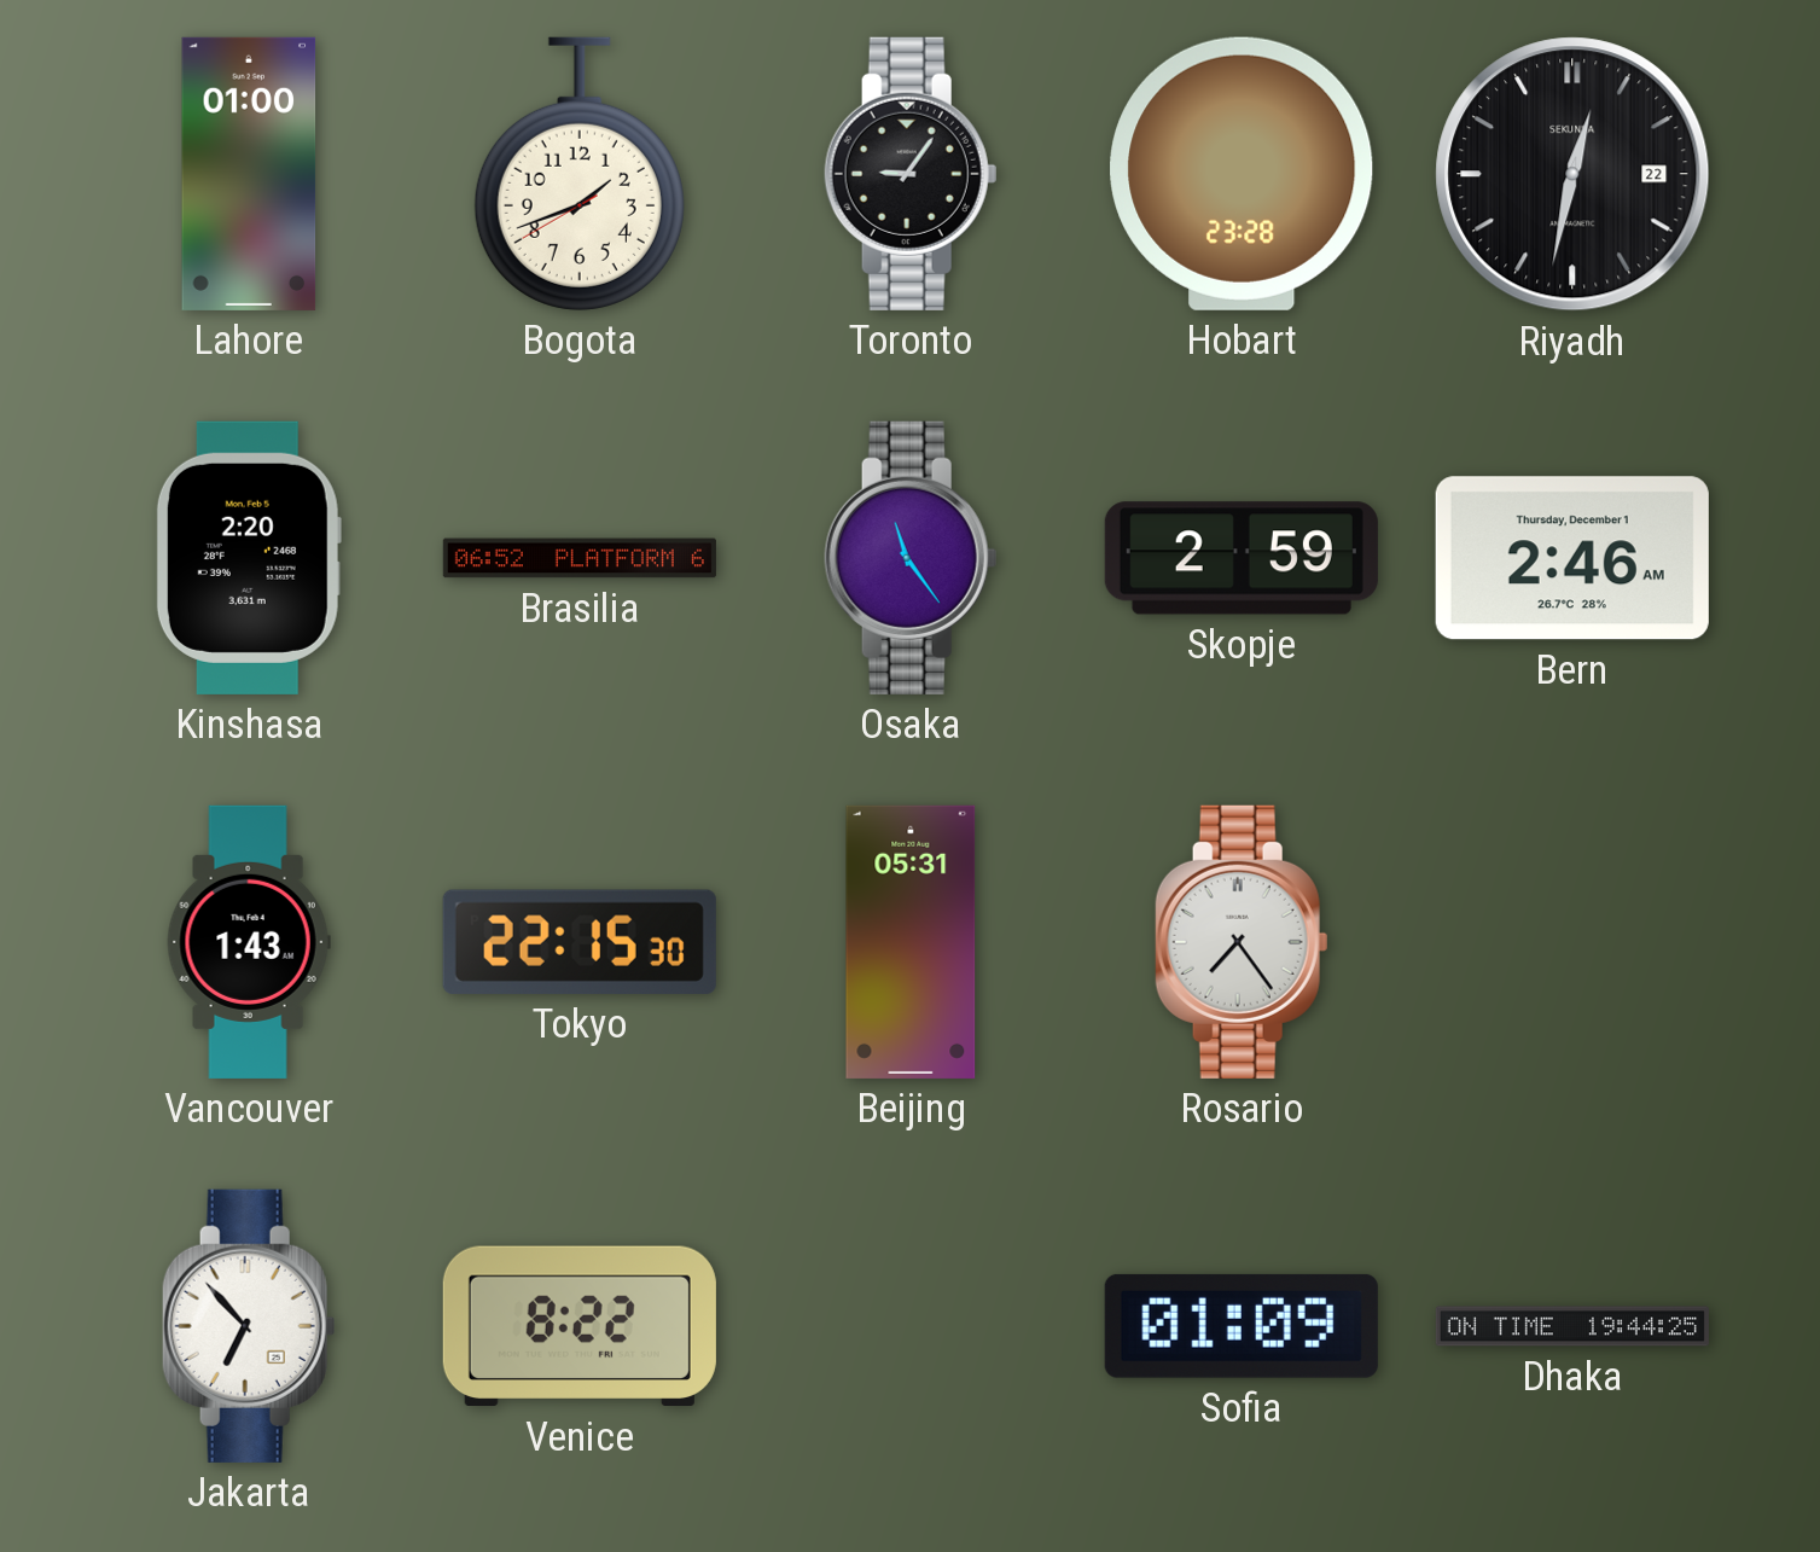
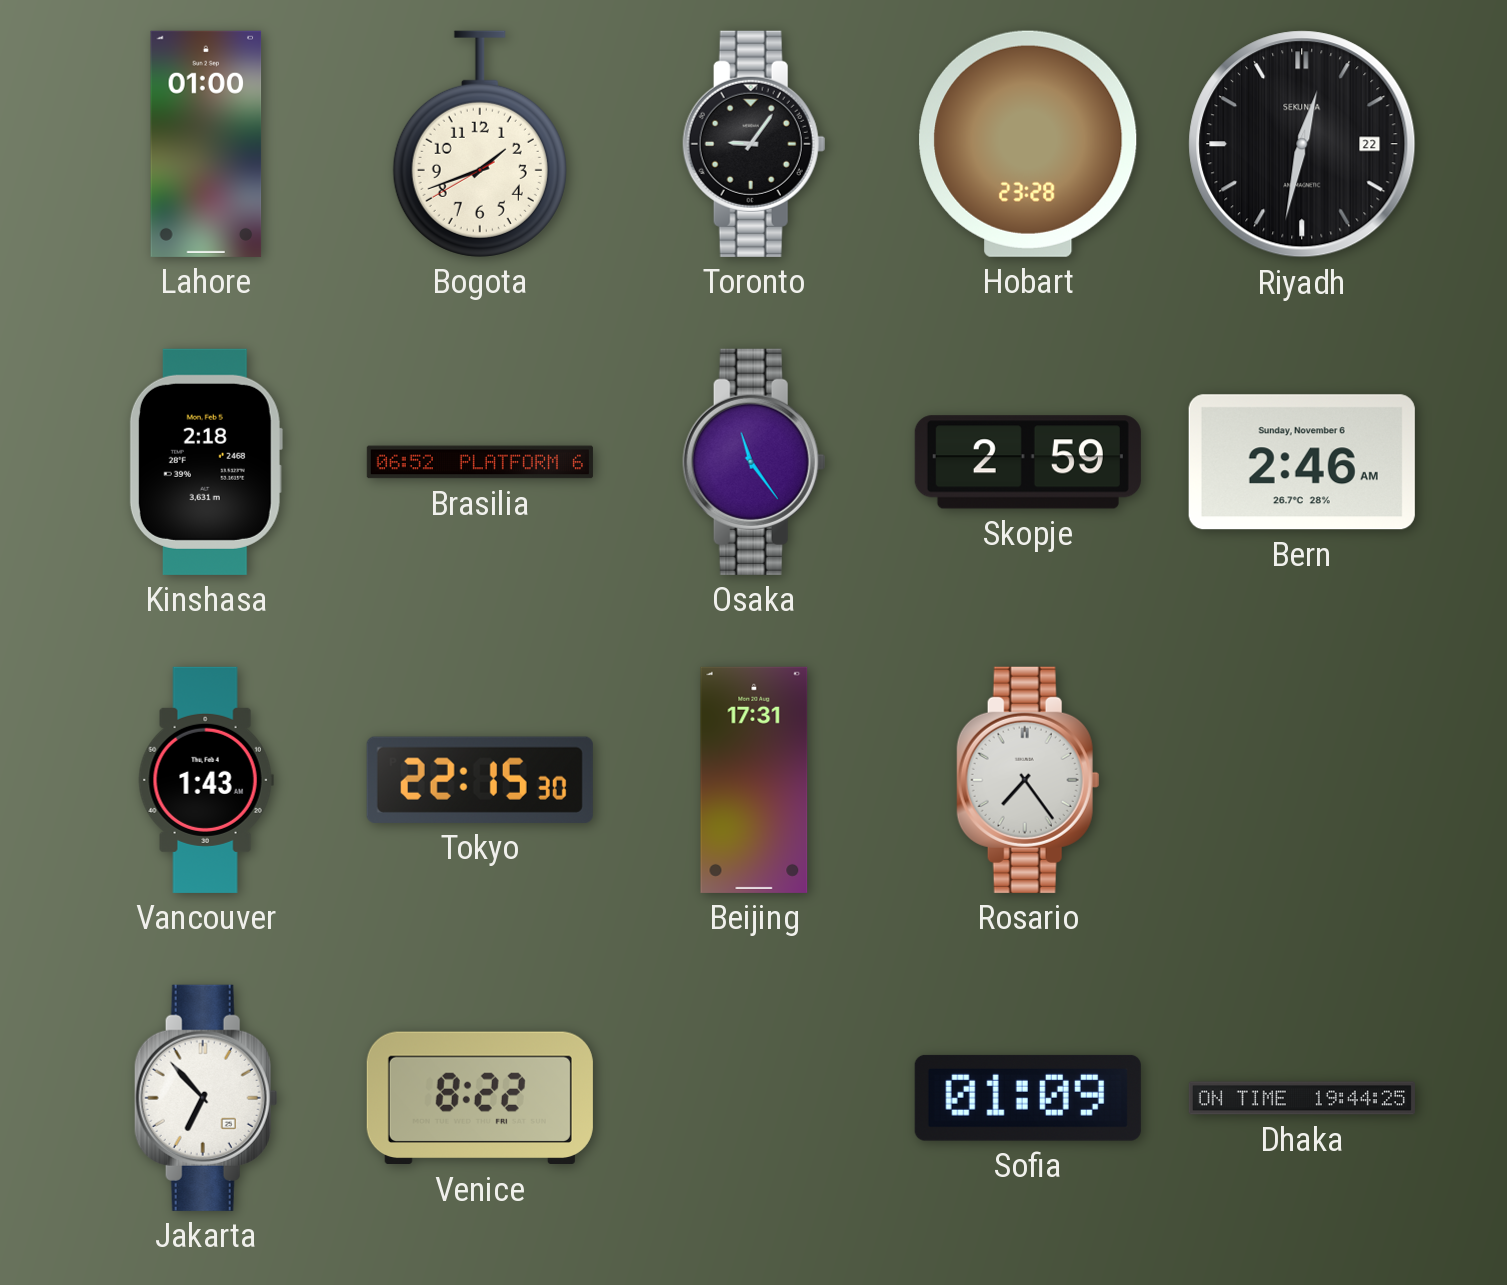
Kinshasa: 2:20 -> 2:18 (206, 462)
Bern date: Thursday, December 1 -> Sunday, November 6 (1302, 462)
Beijing: 05:31 -> 17:31 (754, 780)
